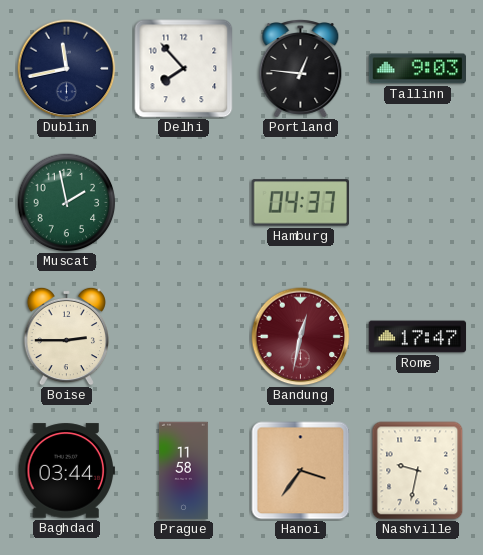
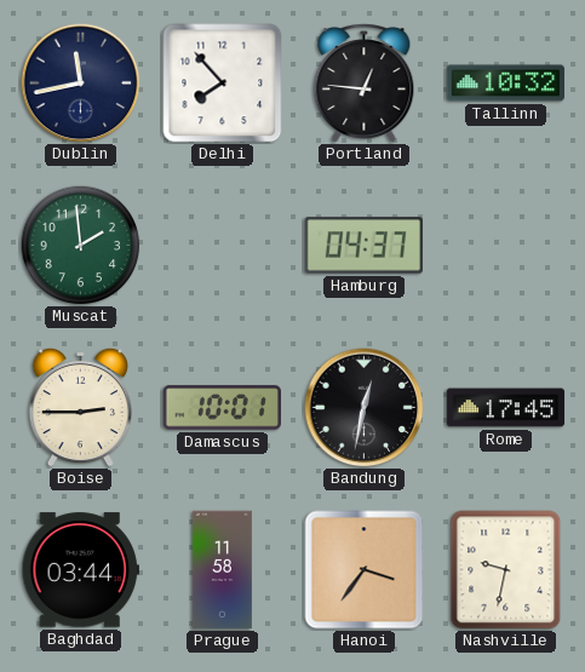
Tallinn: 9:03 -> 10:32 (506, 84)
Muscat: 1:58 -> 1:59 (81, 246)
Damascus: none -> 10:01 (223, 408)
Bandung dial: burgundy -> black (365, 408)
Rome: 17:47 -> 17:45 (506, 408)
